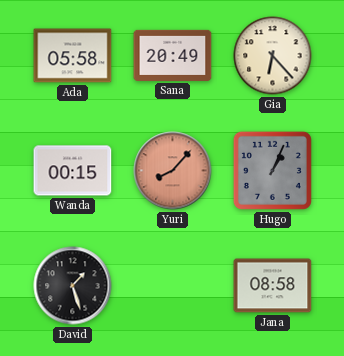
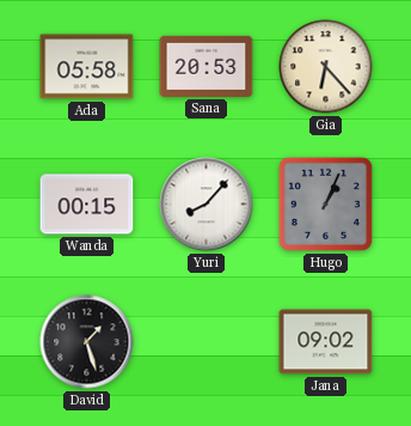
Sana: 20:49 -> 20:53 (207, 66)
Yuri dial: salmon -> white (207, 205)
Jana: 08:58 -> 09:02 (326, 342)
